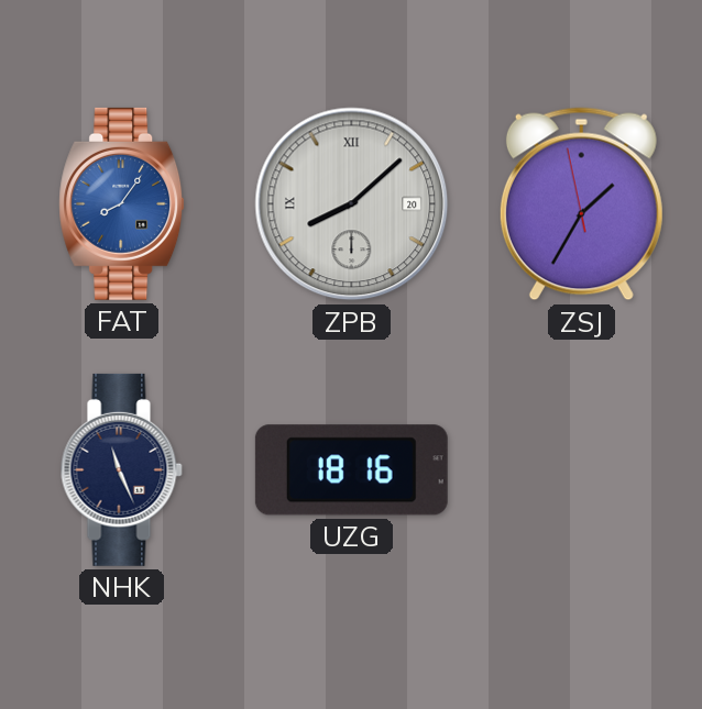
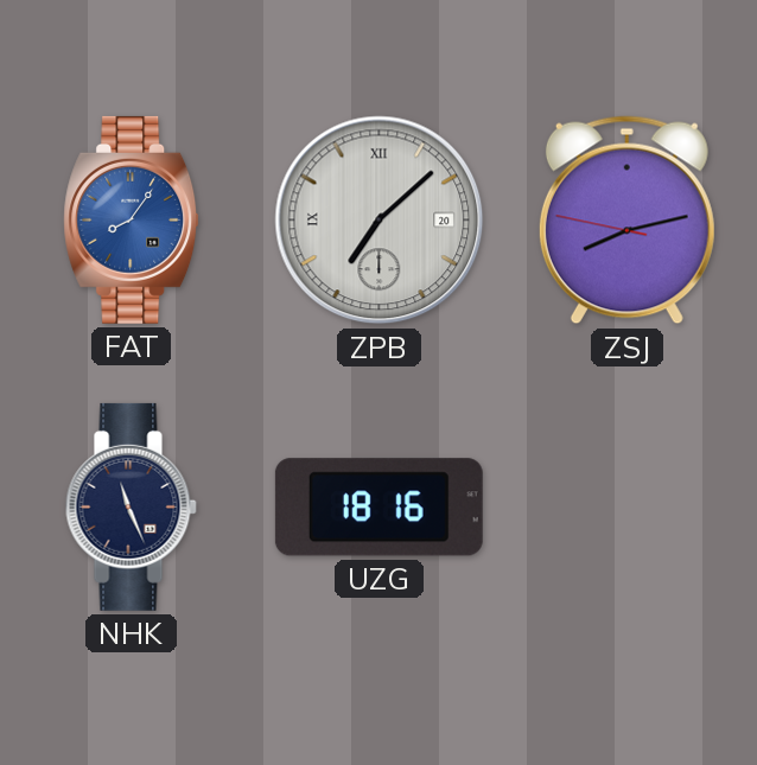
ZPB: 8:08 -> 7:08 (380, 221)
ZSJ: 1:34 -> 8:12 (626, 221)
